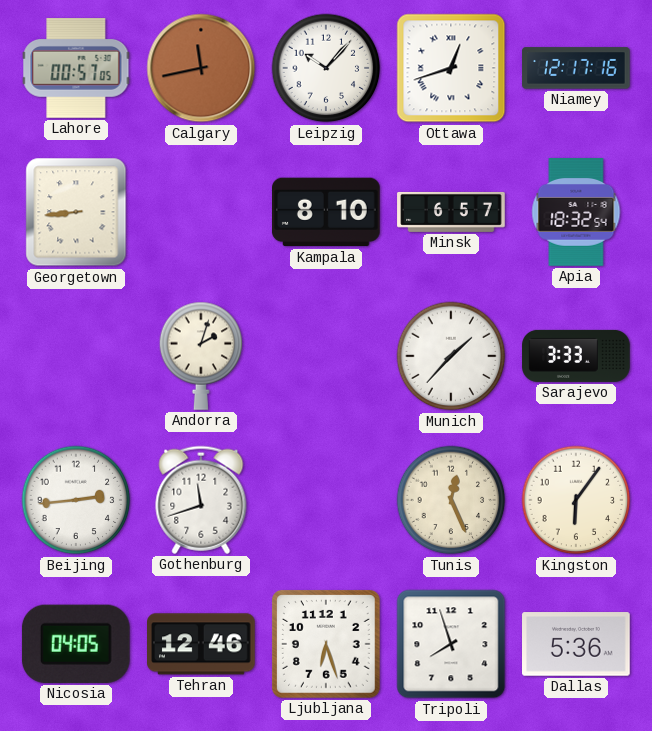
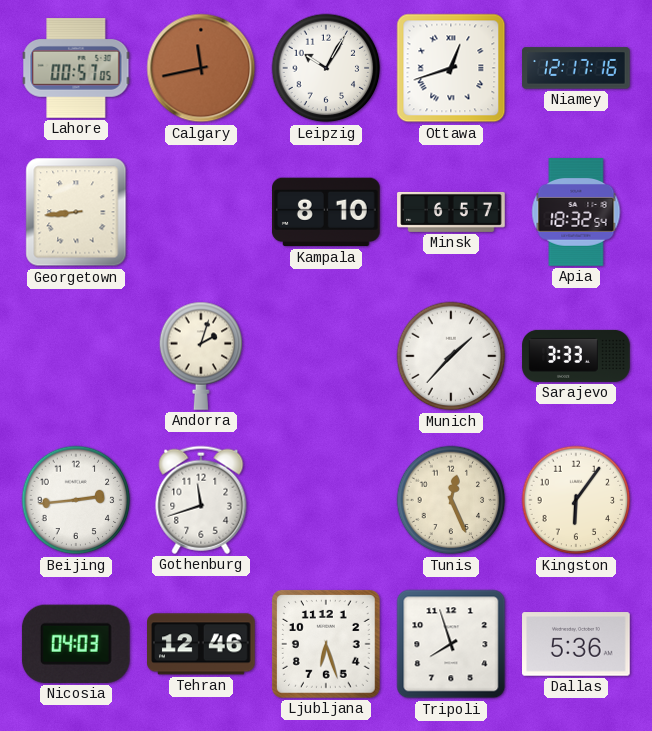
Leipzig: 10:07 -> 10:05 (326, 68)
Nicosia: 04:05 -> 04:03 (76, 644)
